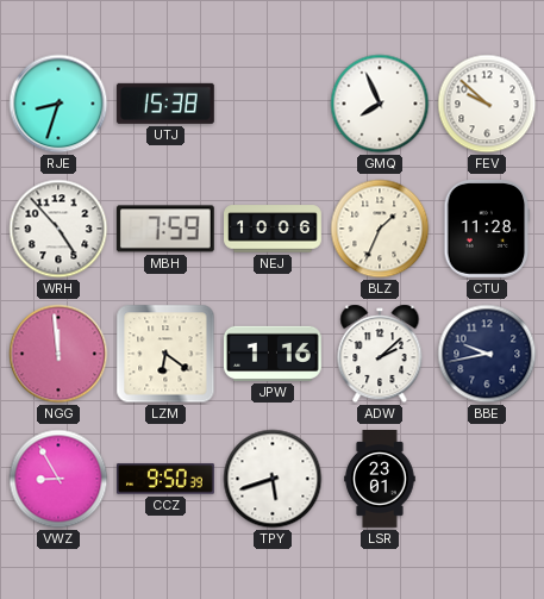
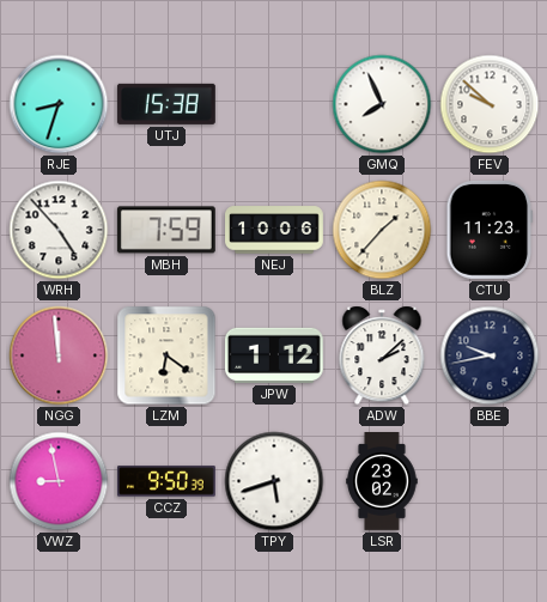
BLZ: 1:34 -> 1:37 (382, 230)
CTU: 11:28 -> 11:23 (490, 230)
JPW: 1:16 -> 1:12 (274, 355)
VWZ: 8:55 -> 8:58 (59, 481)
LSR: 23:01 -> 23:02 (382, 482)
